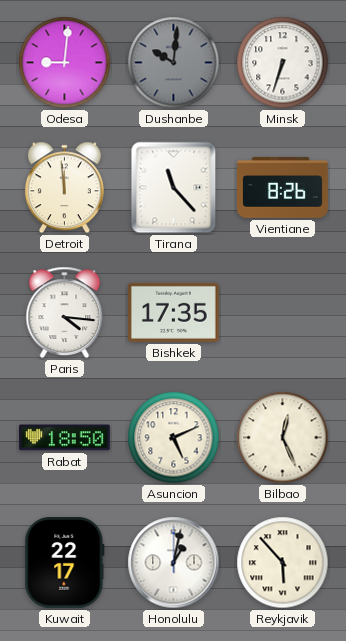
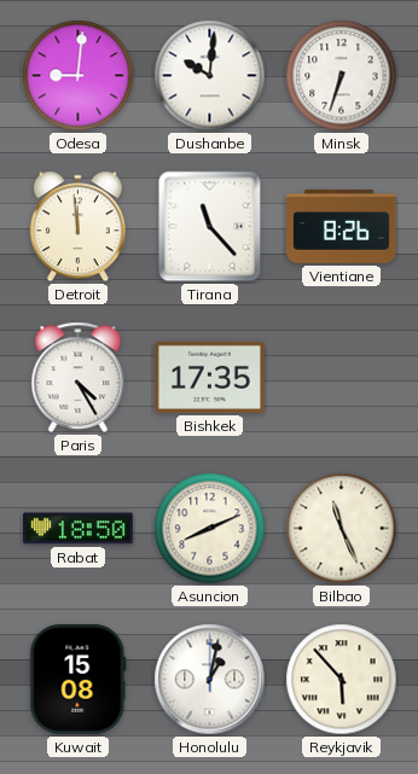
Dushanbe dial: grey -> white (210, 76)
Paris: 4:16 -> 4:25 (79, 377)
Asuncion: 5:11 -> 8:11 (210, 529)
Bilbao: 12:26 -> 11:26 (342, 529)
Kuwait: 22:17 -> 15:08 (79, 680)
